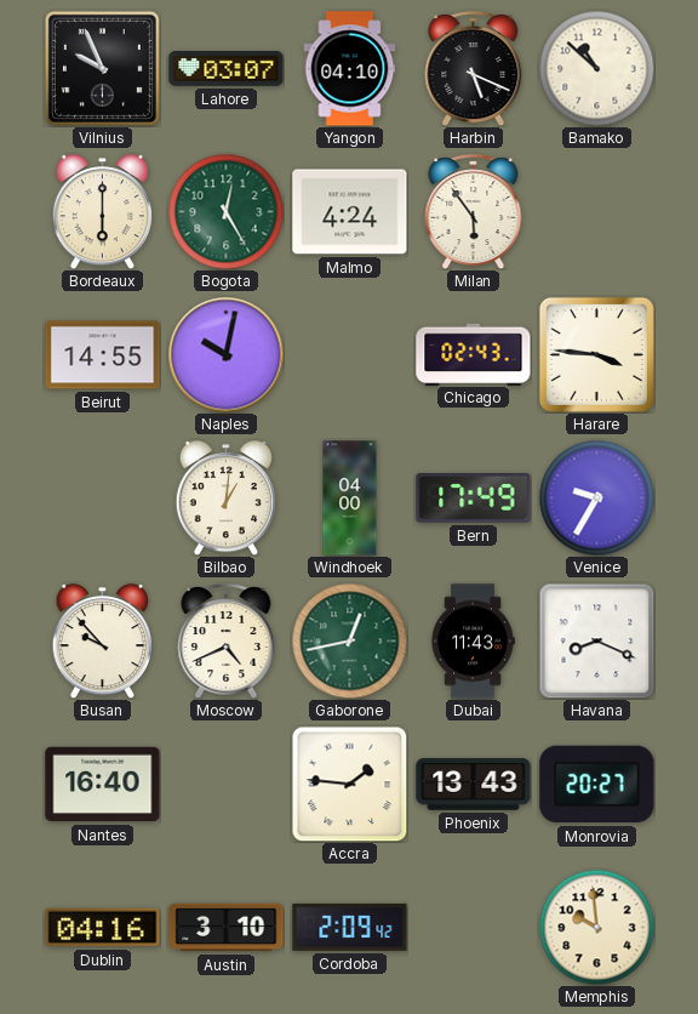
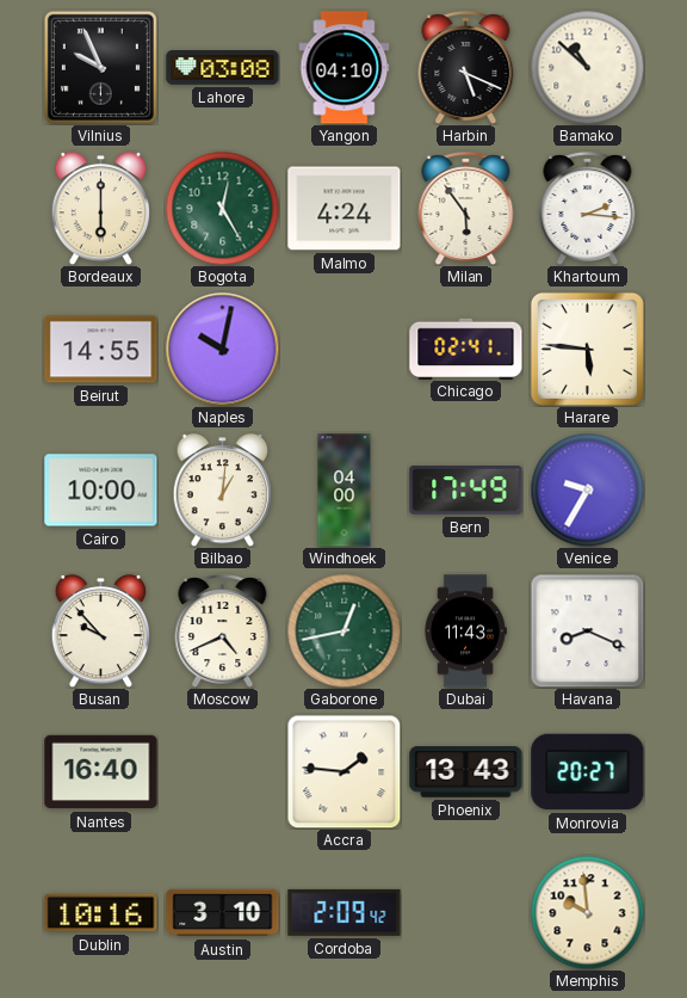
Lahore: 03:07 -> 03:08 (223, 68)
Khartoum: none -> 2:16 (588, 209)
Chicago: 02:43 -> 02:41 (466, 349)
Harare: 3:46 -> 5:46 (587, 349)
Cairo: none -> 10:00 (101, 491)
Dublin: 04:16 -> 10:16 (101, 913)
